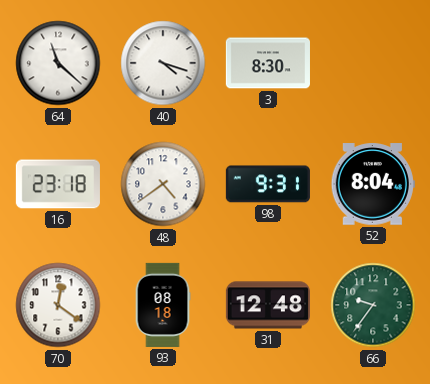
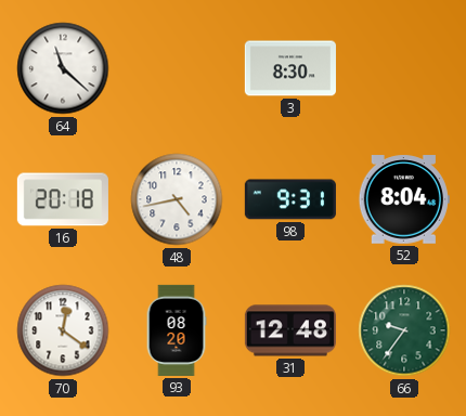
40: 4:18 -> none (163, 63)
16: 23:18 -> 20:18 (63, 199)
48: 4:39 -> 4:43 (177, 199)
93: 08:18 -> 08:20 (177, 330)
